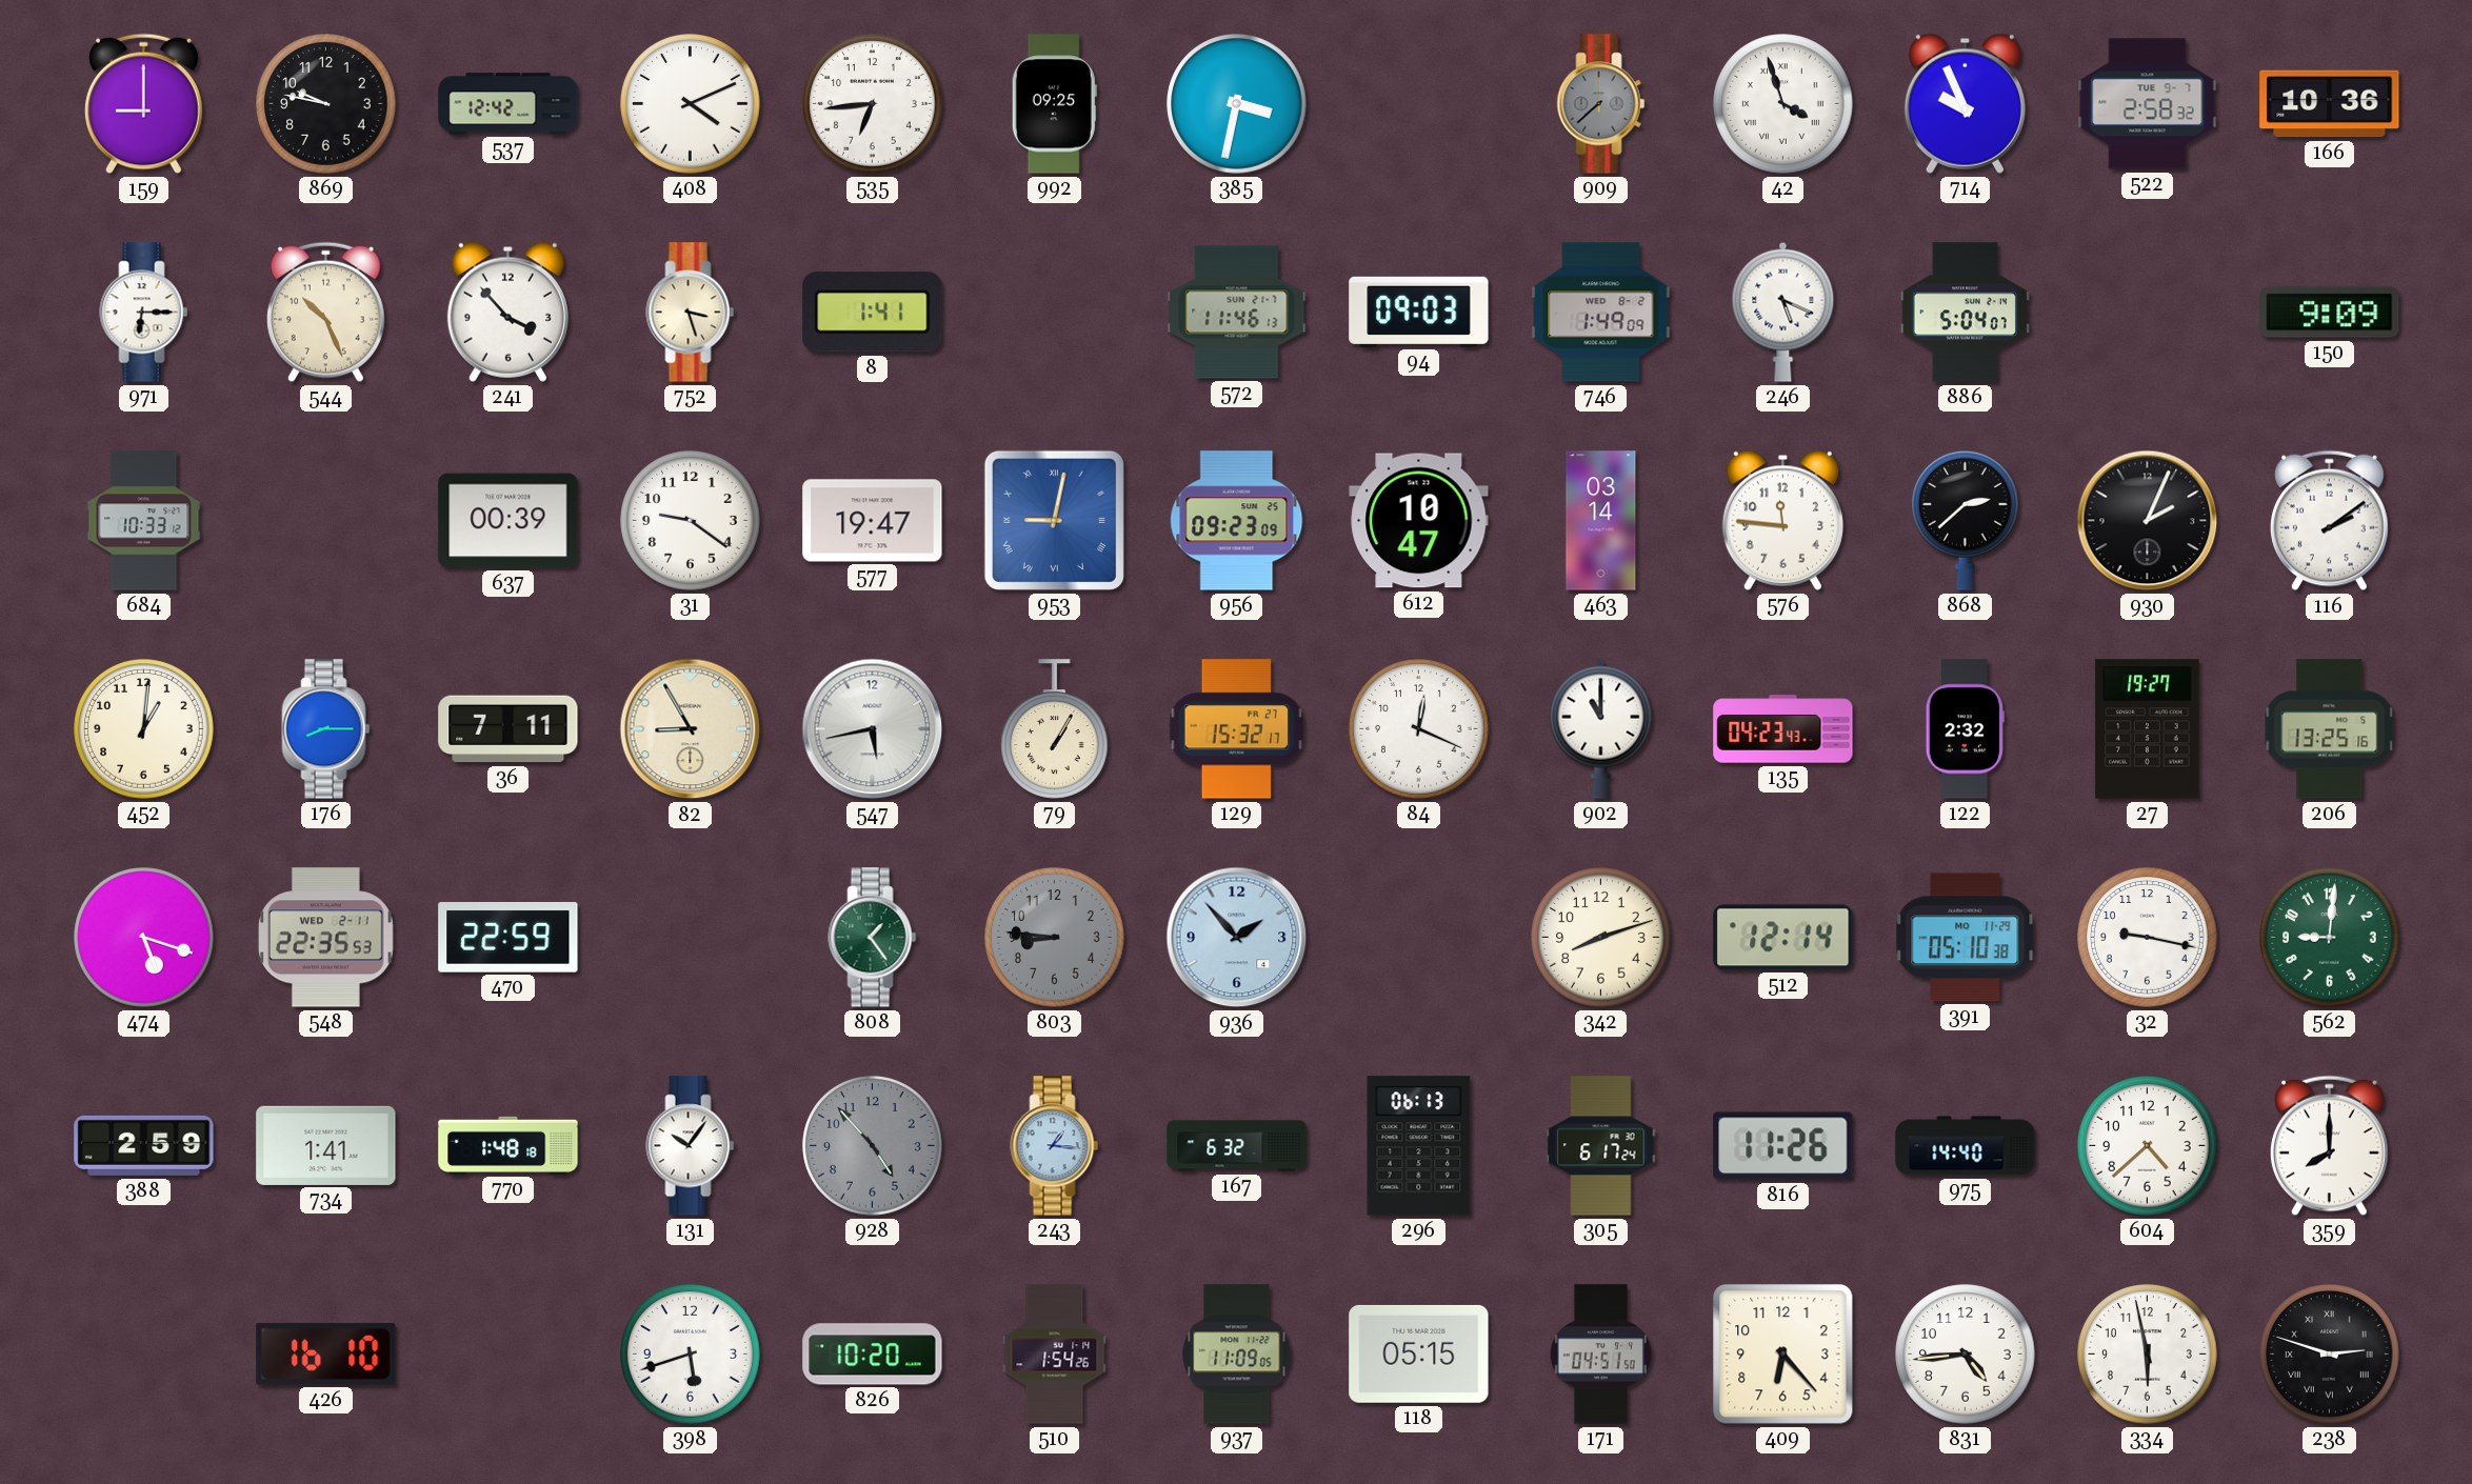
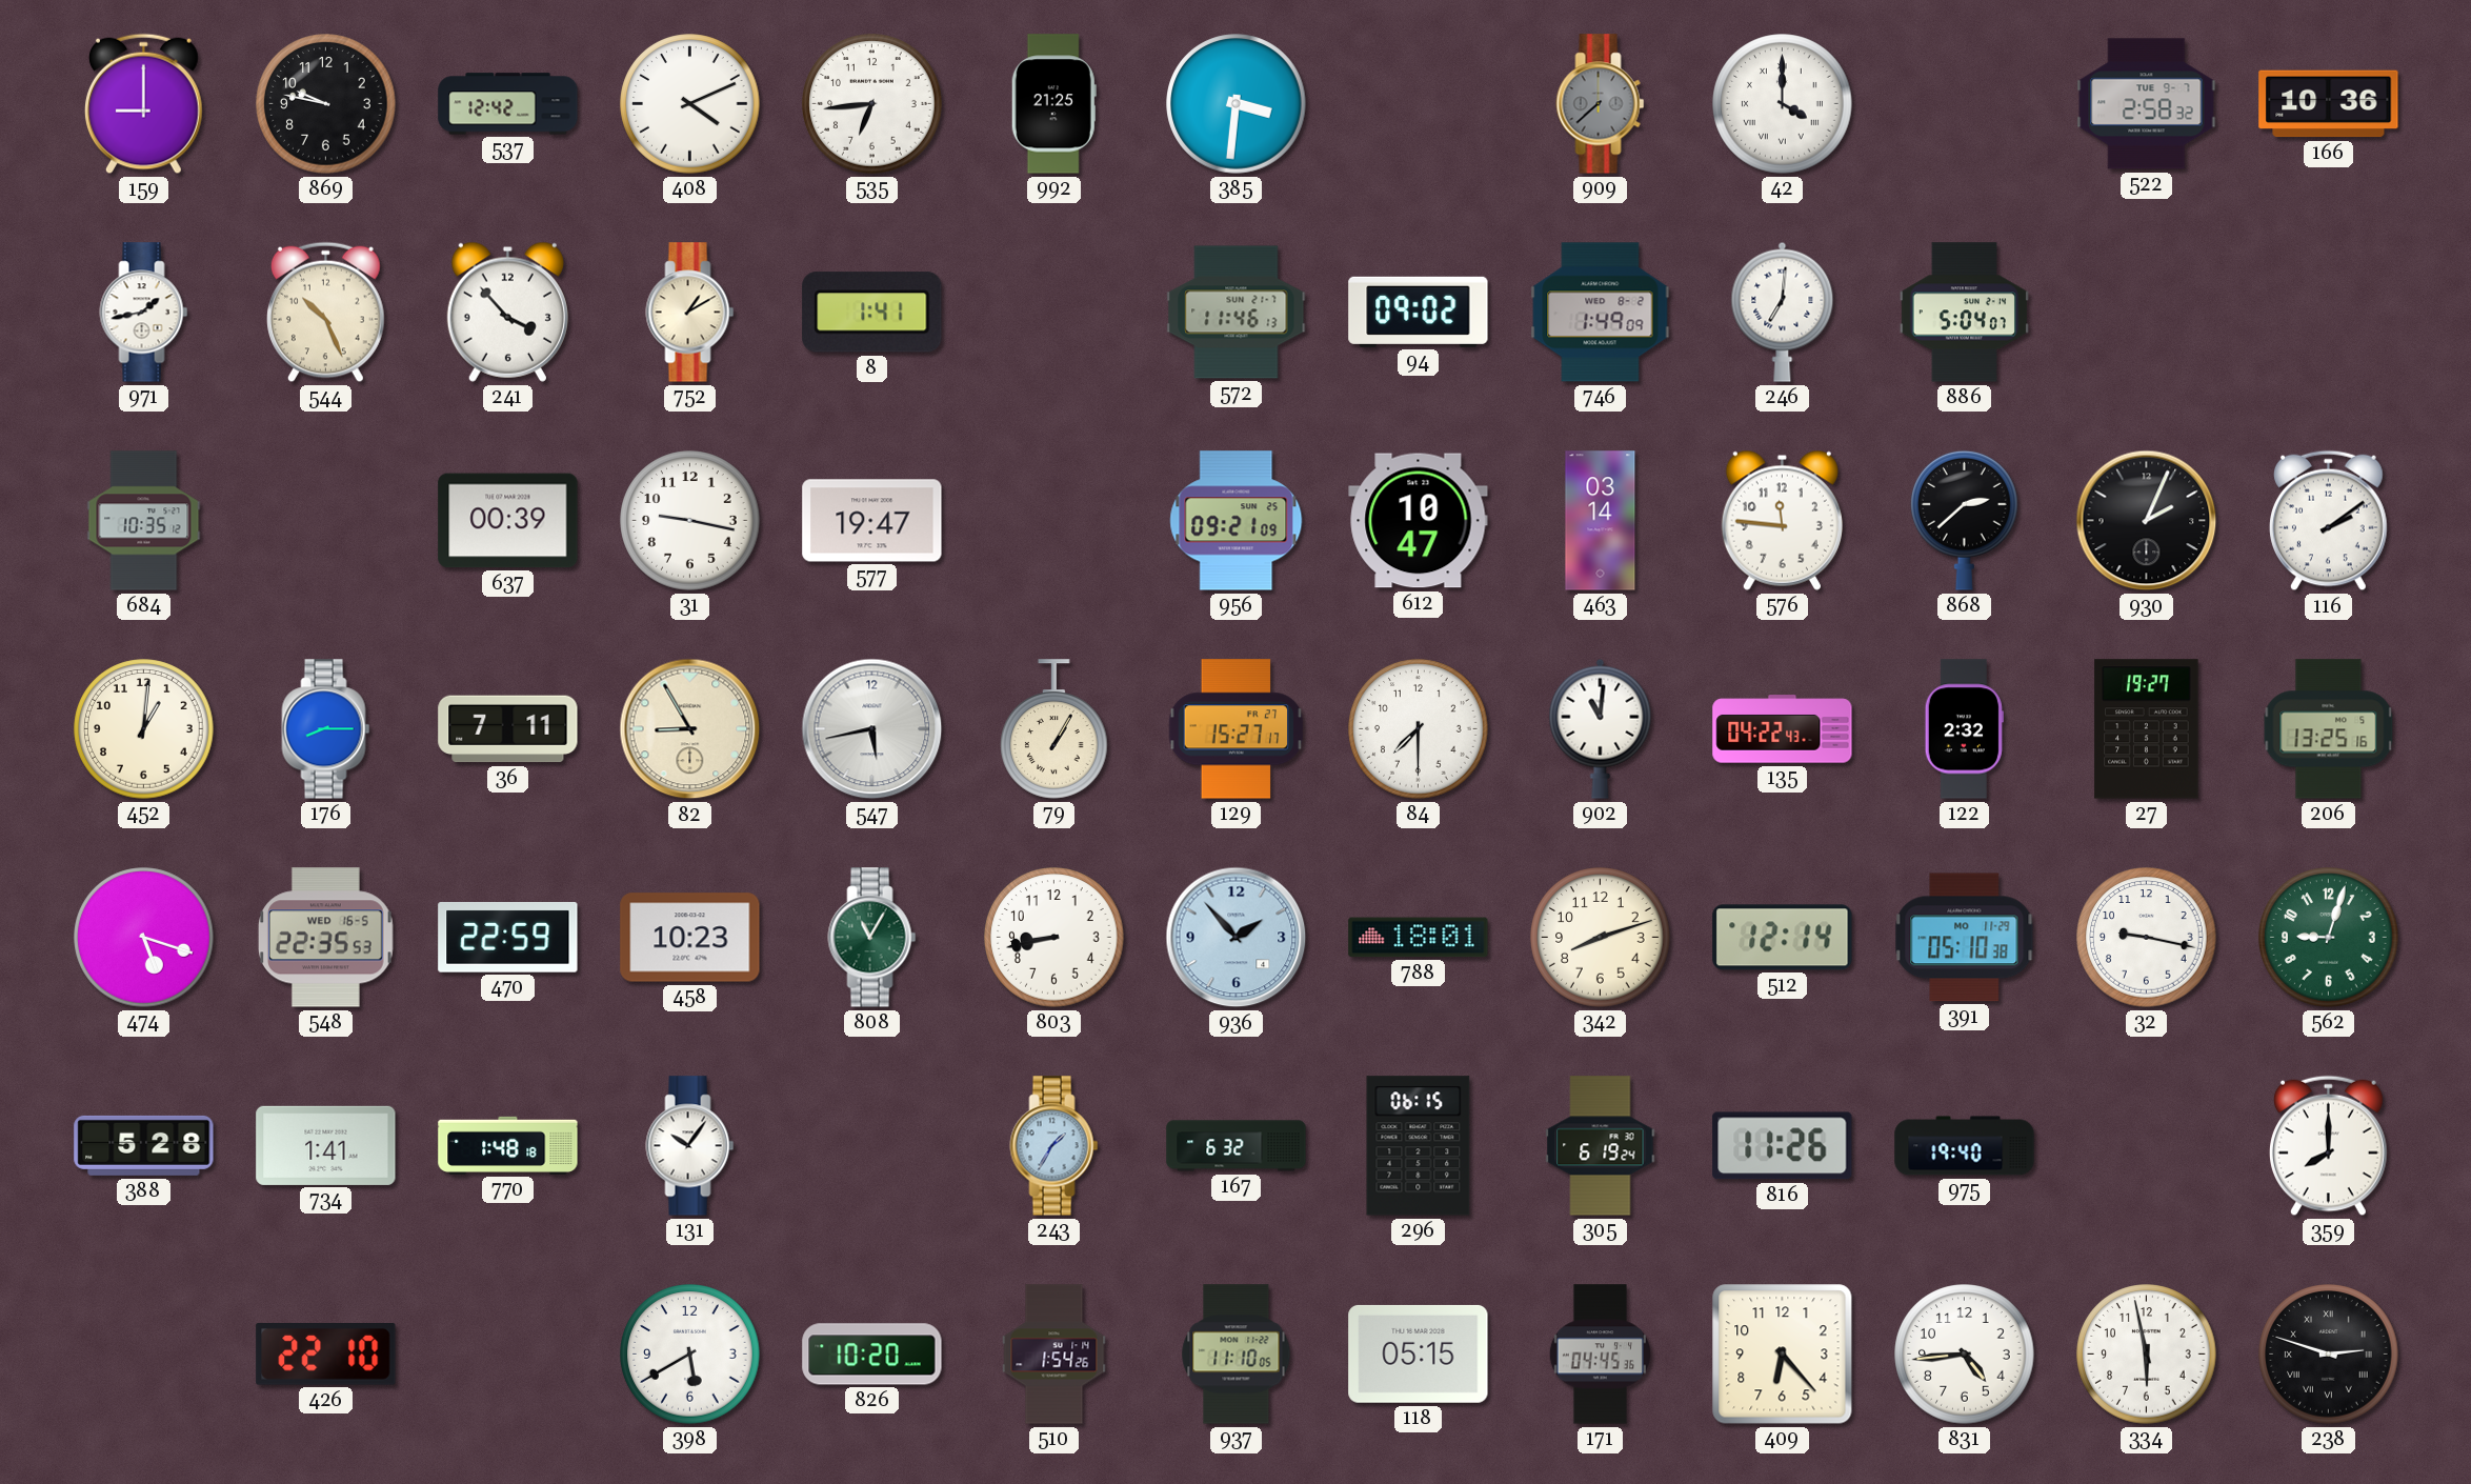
992: 09:25 -> 21:25 (1053, 104)
385: 3:32 -> 3:31 (1237, 104)
42: 3:57 -> 4:00 (1783, 104)
714: 9:56 -> none (1965, 103)
971: 6:15 -> 1:43 (144, 313)
752: 3:27 -> 1:10 (690, 313)
94: 09:03 -> 09:02 (1419, 312)
246: 5:19 -> 7:01 (1783, 312)
150: 9:09 -> none (2330, 313)
684: 10:33 -> 10:35 (144, 521)
31: 9:21 -> 9:17 (690, 521)
953: 9:02 -> none (1054, 520)
956: 09:23 -> 09:21 (1237, 521)
129: 15:32 -> 15:27 (1237, 729)
84: 12:19 -> 7:30 (1419, 729)
902: 11:00 -> 11:01 (1601, 728)
135: 04:23 -> 04:22 (1783, 729)
548 date: WED 2-11 -> WED 16-5 (326, 938)
458: none -> 10:23 (690, 938)
808: 1:24 -> 11:05 (872, 938)
803: 8:46 -> 8:43 (1054, 938)
803 dial: grey -> white (1054, 938)
788: none -> 18:01 (1419, 938)
562: 9:01 -> 9:03 (2329, 938)
388: 2:59 -> 5:28 (144, 1145)
928: 4:53 -> none (873, 1146)
243: 1:16 -> 1:35 (1054, 1146)
296: 06:13 -> 06:15 (1419, 1146)
305: 6:17 -> 6:19 (1601, 1146)
975: 14:40 -> 19:40 (1965, 1146)
604: 4:38 -> none (2148, 1146)
426: 16:10 -> 22:10 (326, 1355)
398: 5:42 -> 5:40 (690, 1355)
937: 11:09 -> 11:10 (1237, 1355)
171: 04:51 -> 04:45 (1600, 1355)
